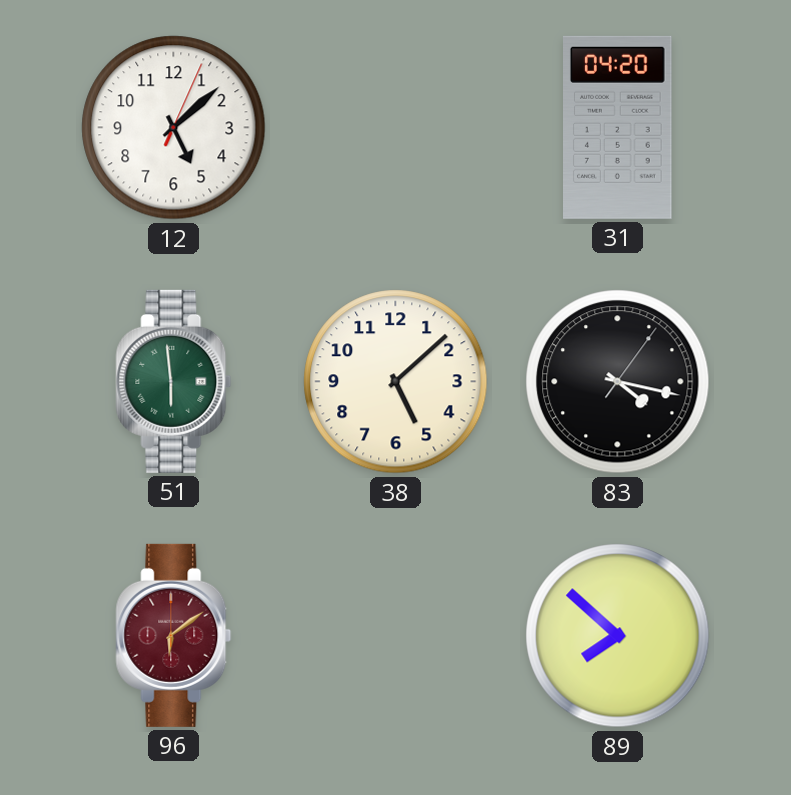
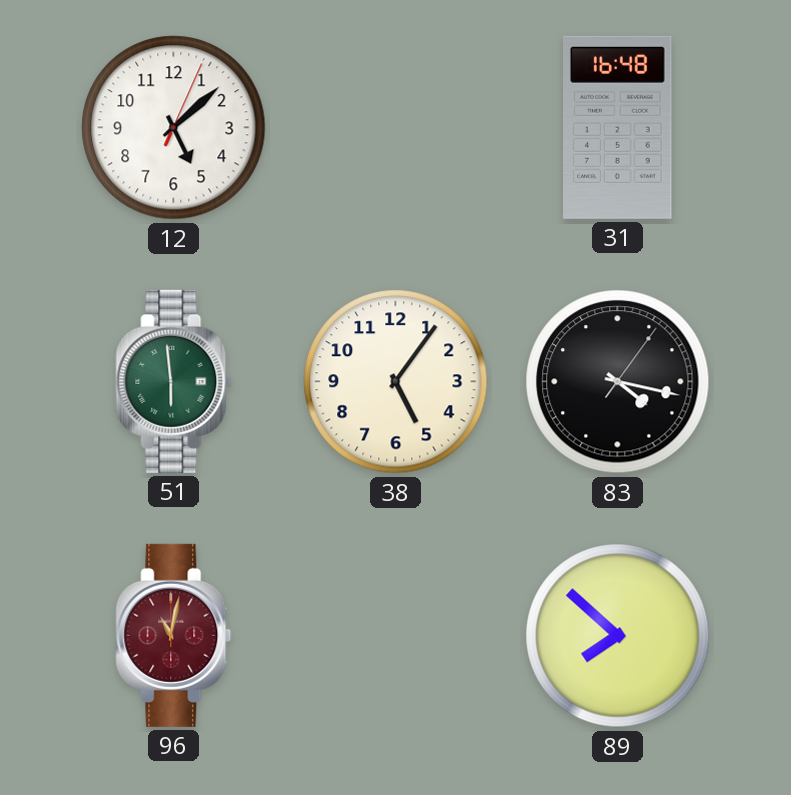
31: 04:20 -> 16:48 (618, 127)
38: 5:08 -> 5:06 (396, 382)
96: 6:09 -> 11:02 (174, 635)
